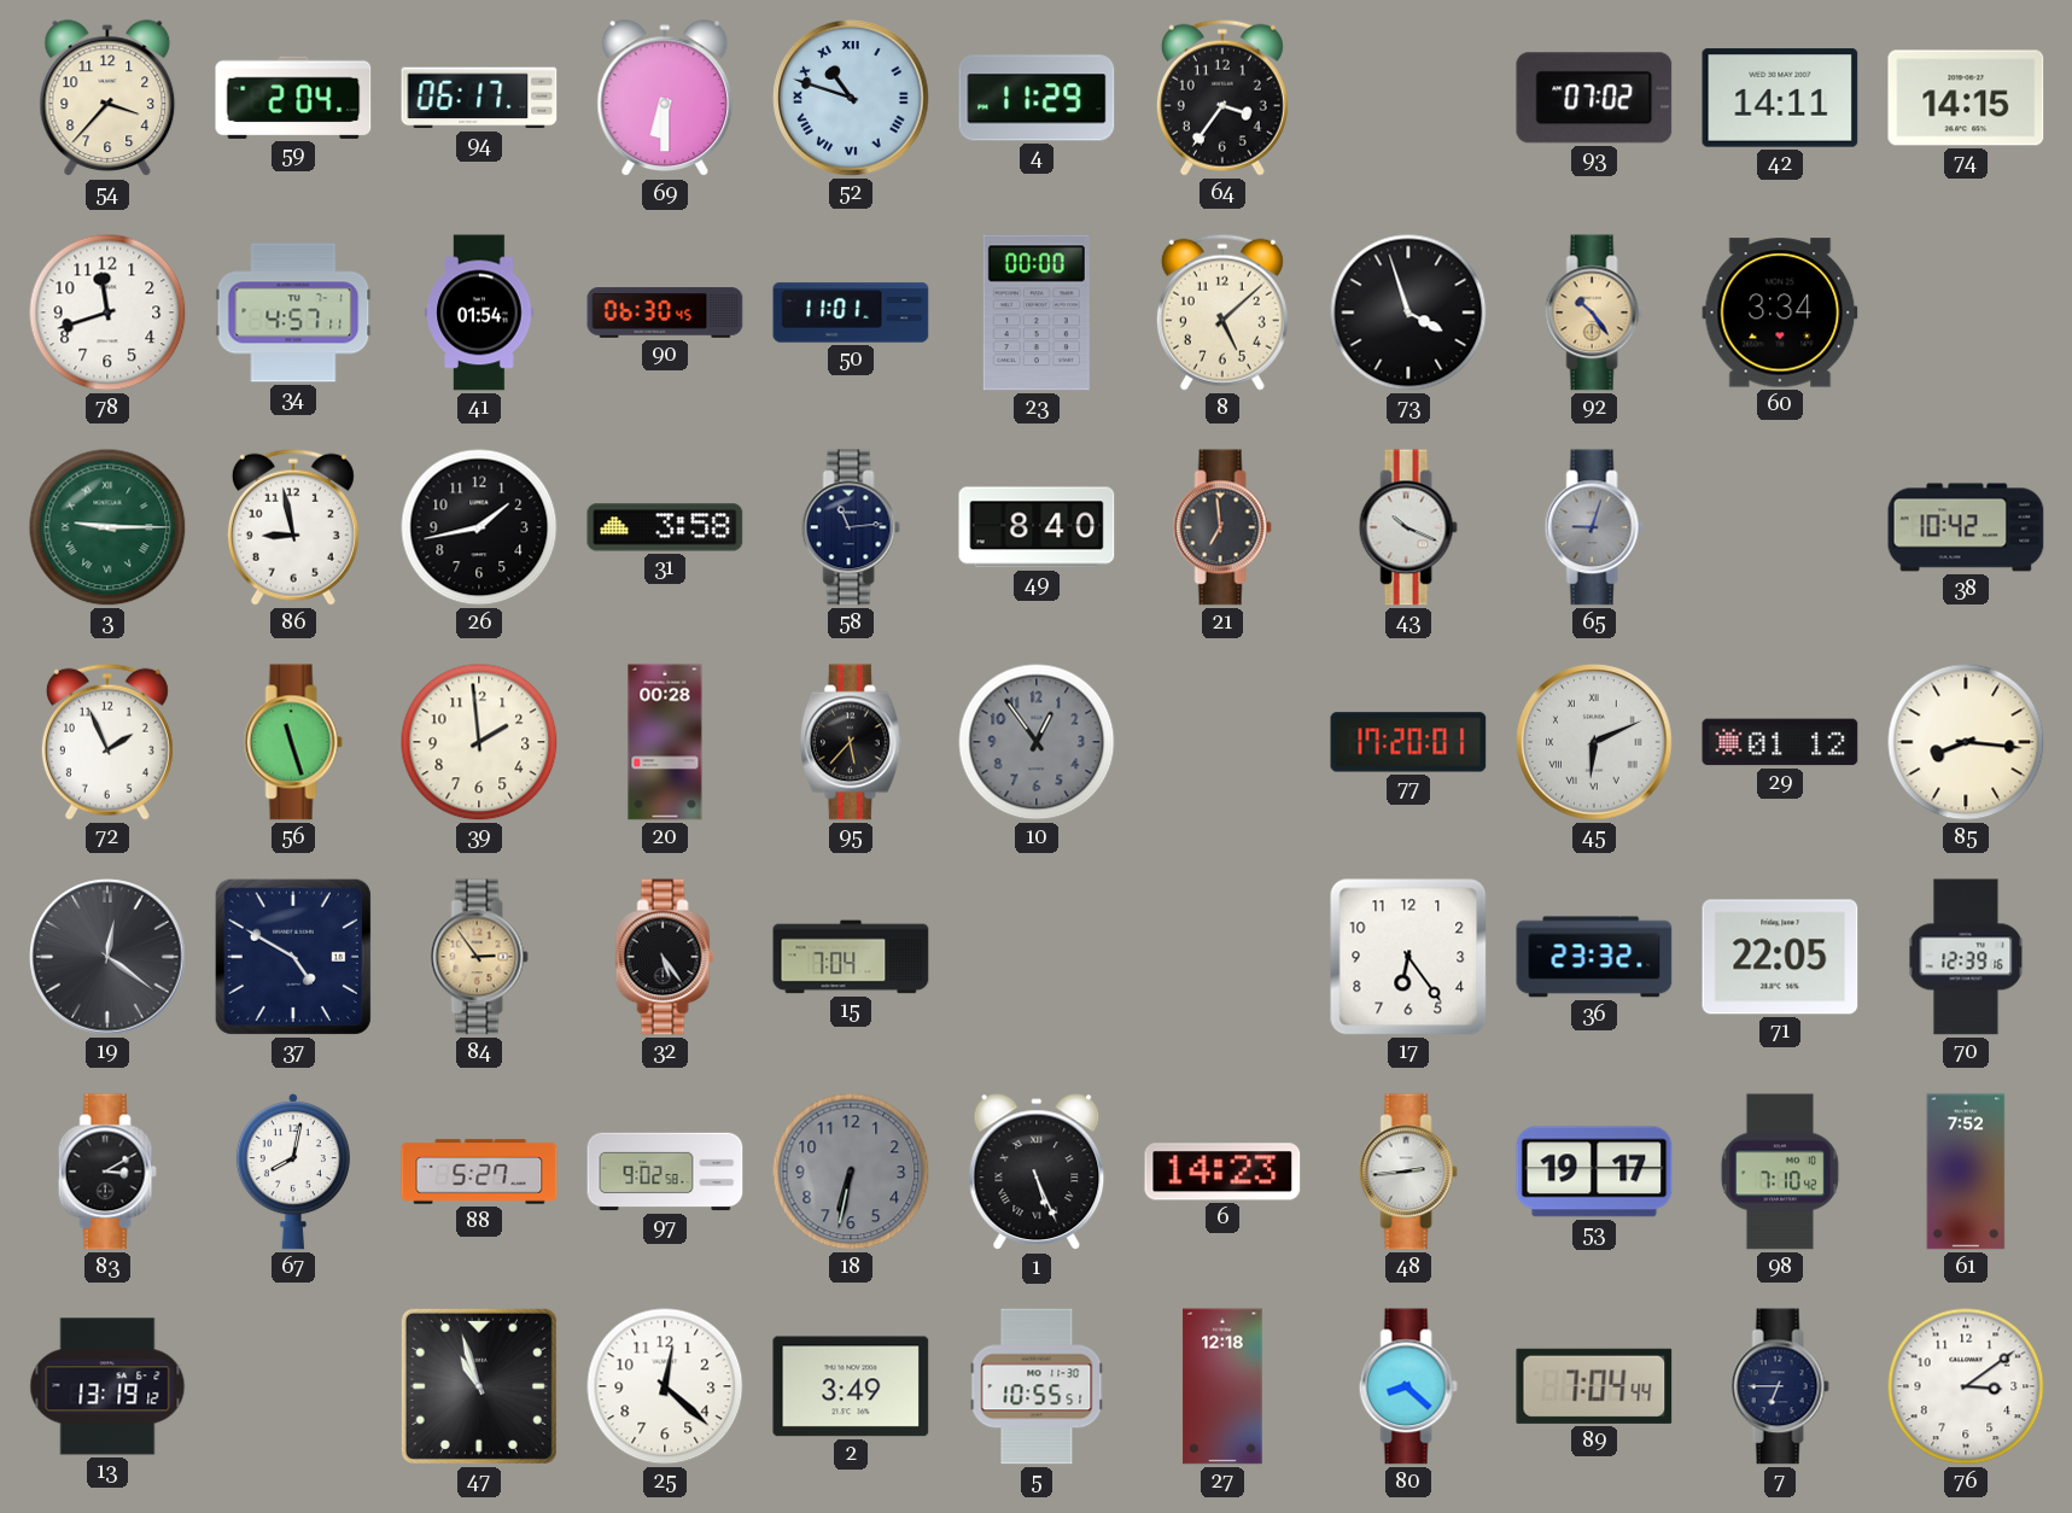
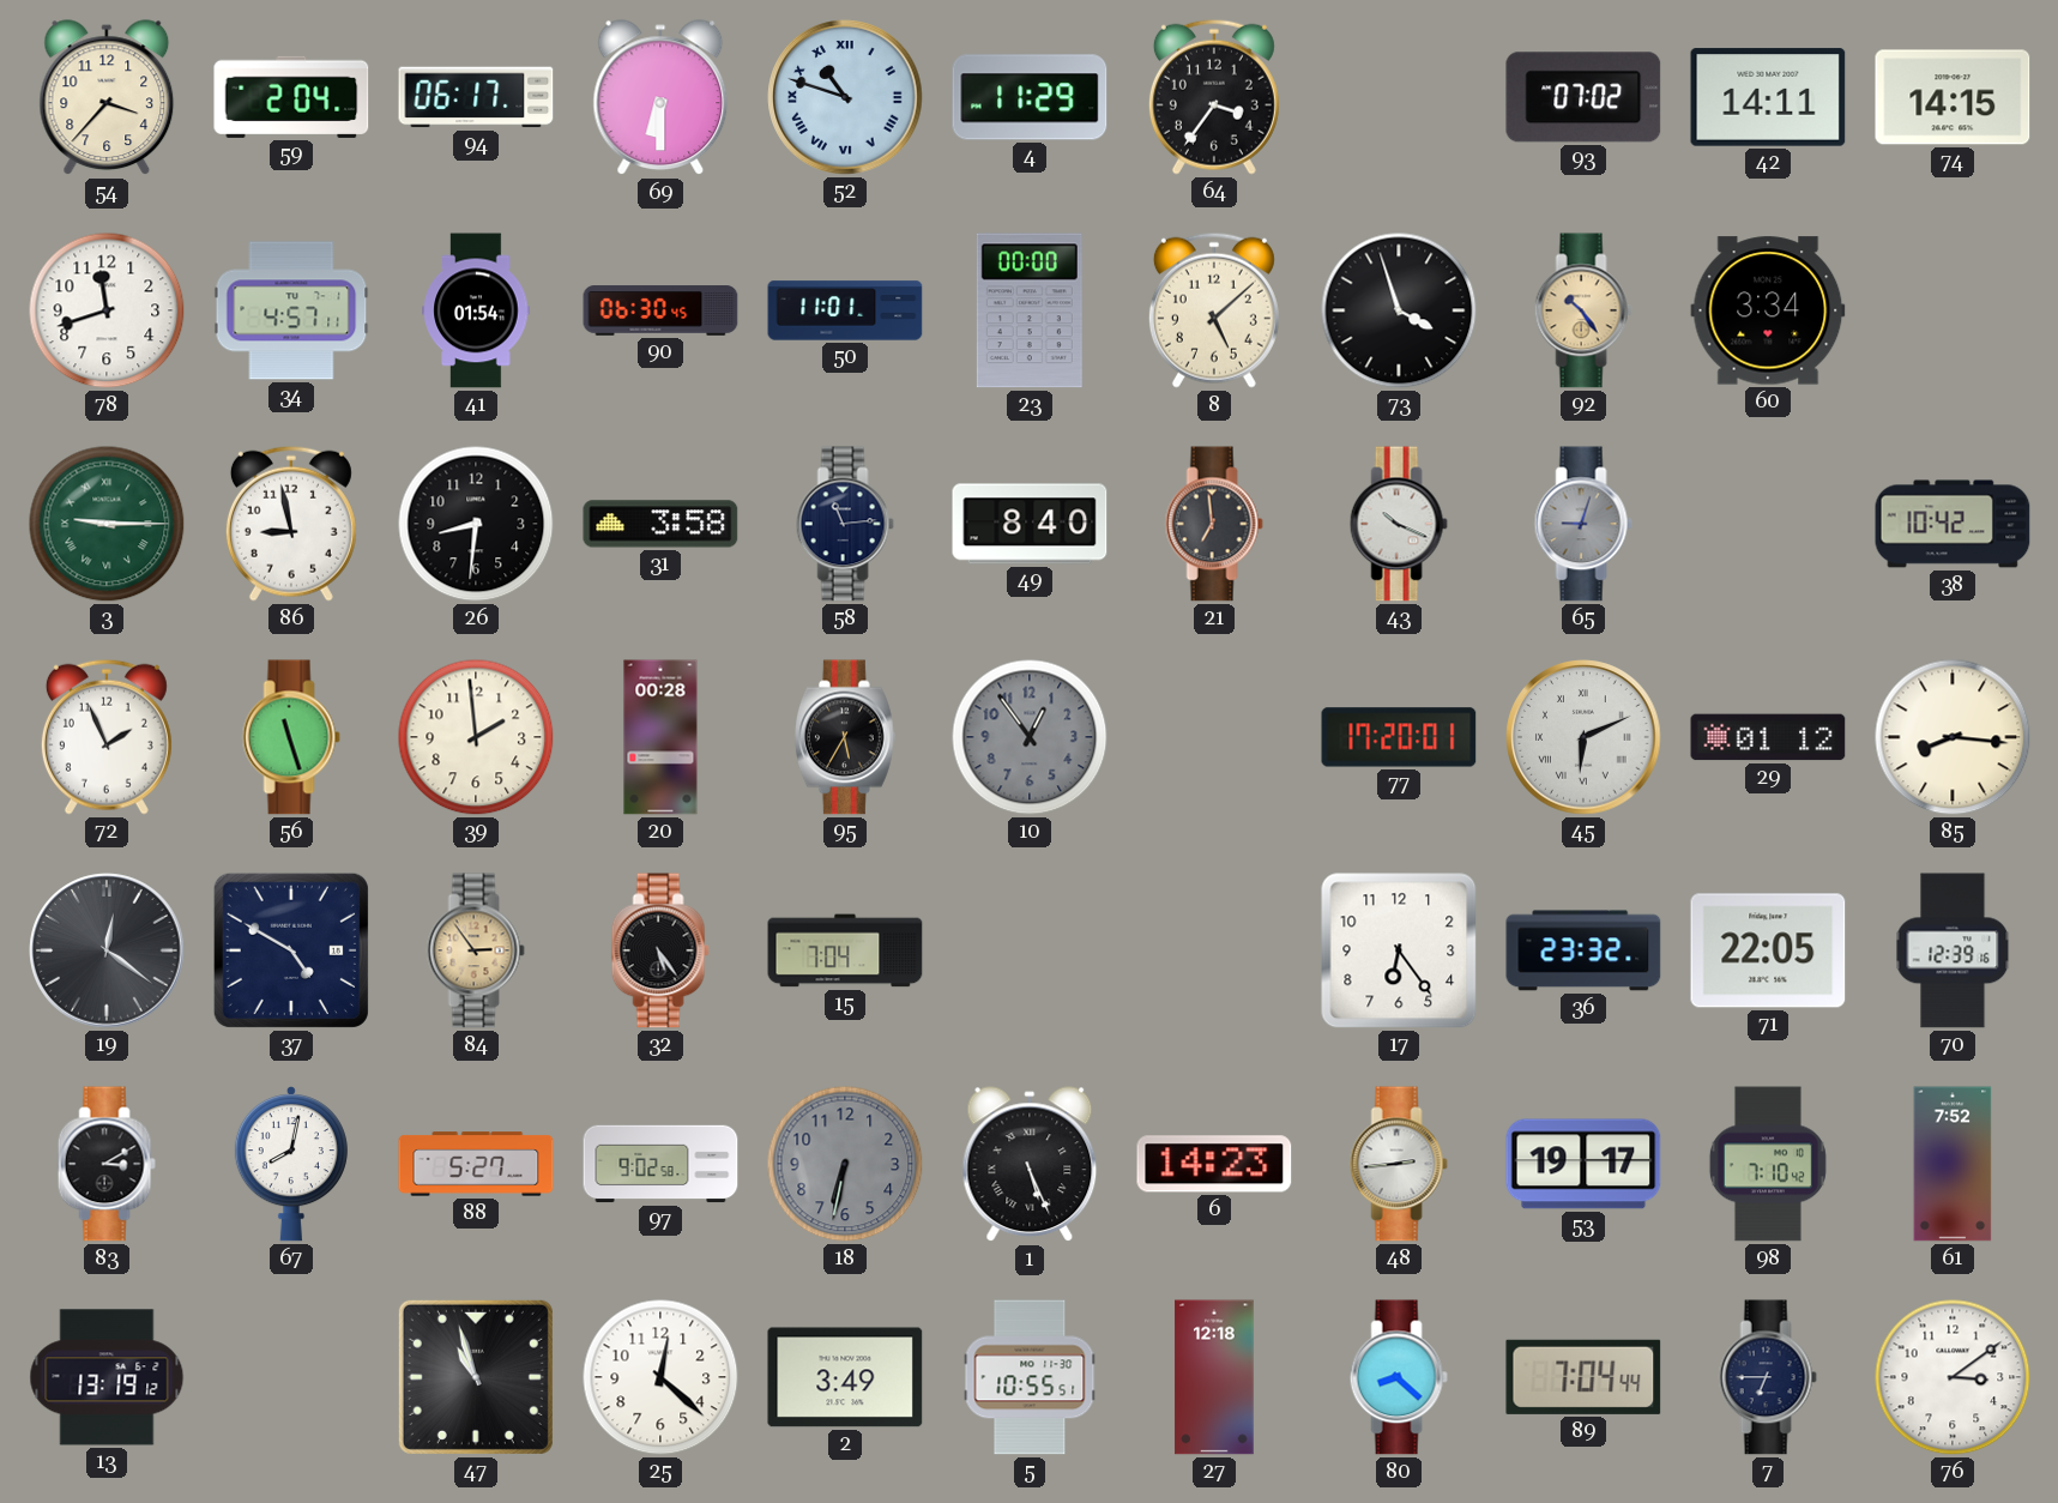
26: 1:43 -> 8:31 (476, 524)
95: 5:37 -> 5:35 (845, 737)
